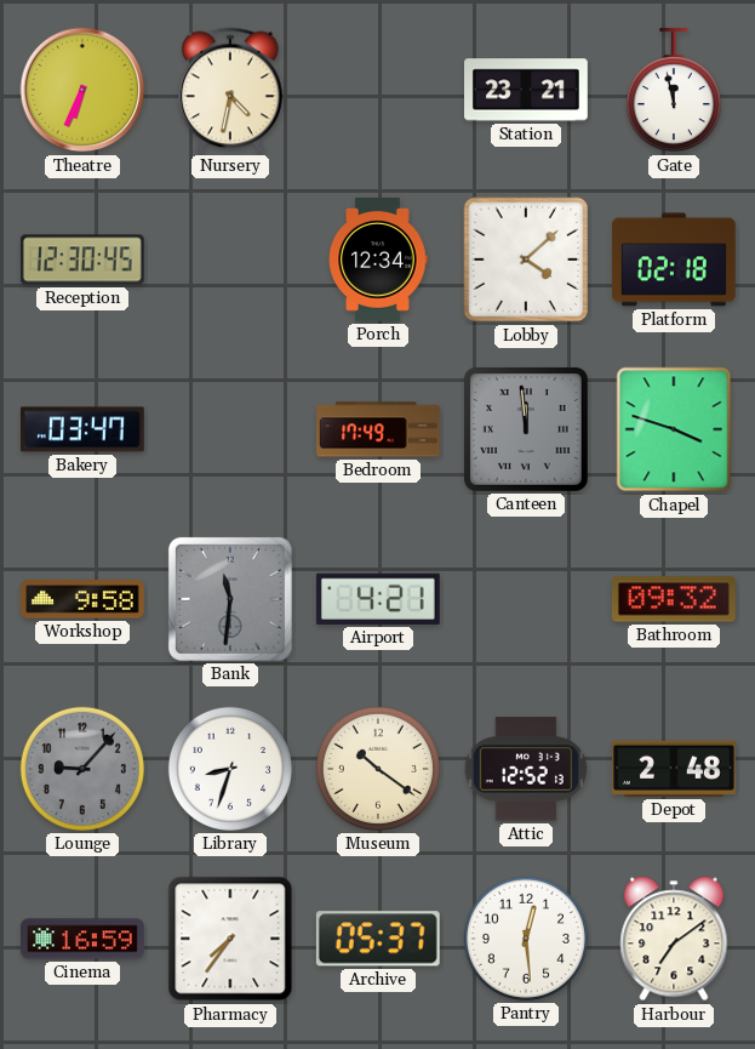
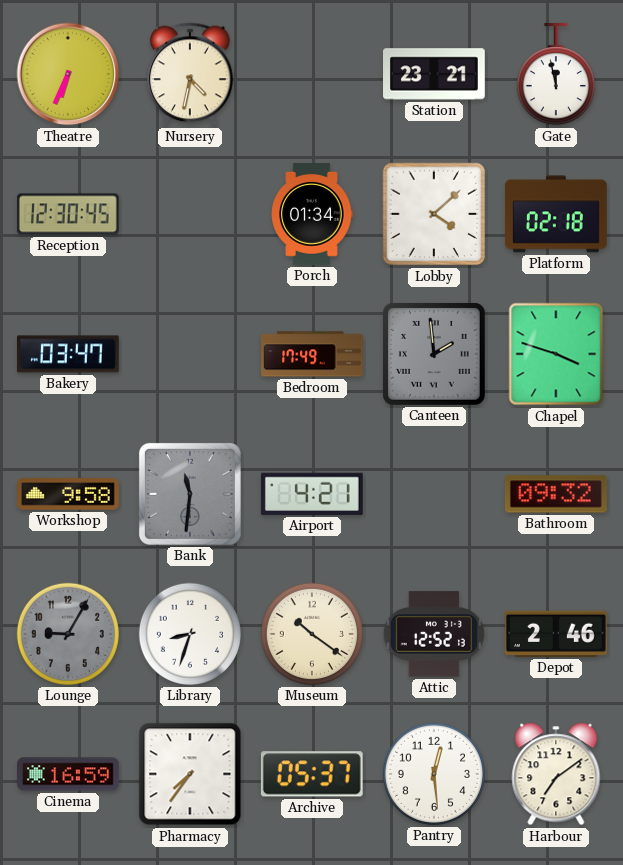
Porch: 12:34 -> 01:34 (312, 215)
Canteen: 11:59 -> 1:59 (434, 354)
Lounge: 9:07 -> 9:05 (68, 634)
Depot: 2:48 -> 2:46 (556, 634)
